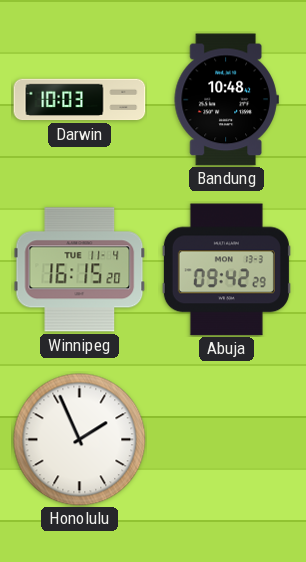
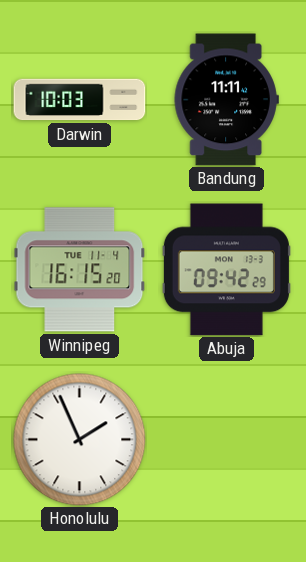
Bandung: 10:48 -> 11:11 (226, 100)
